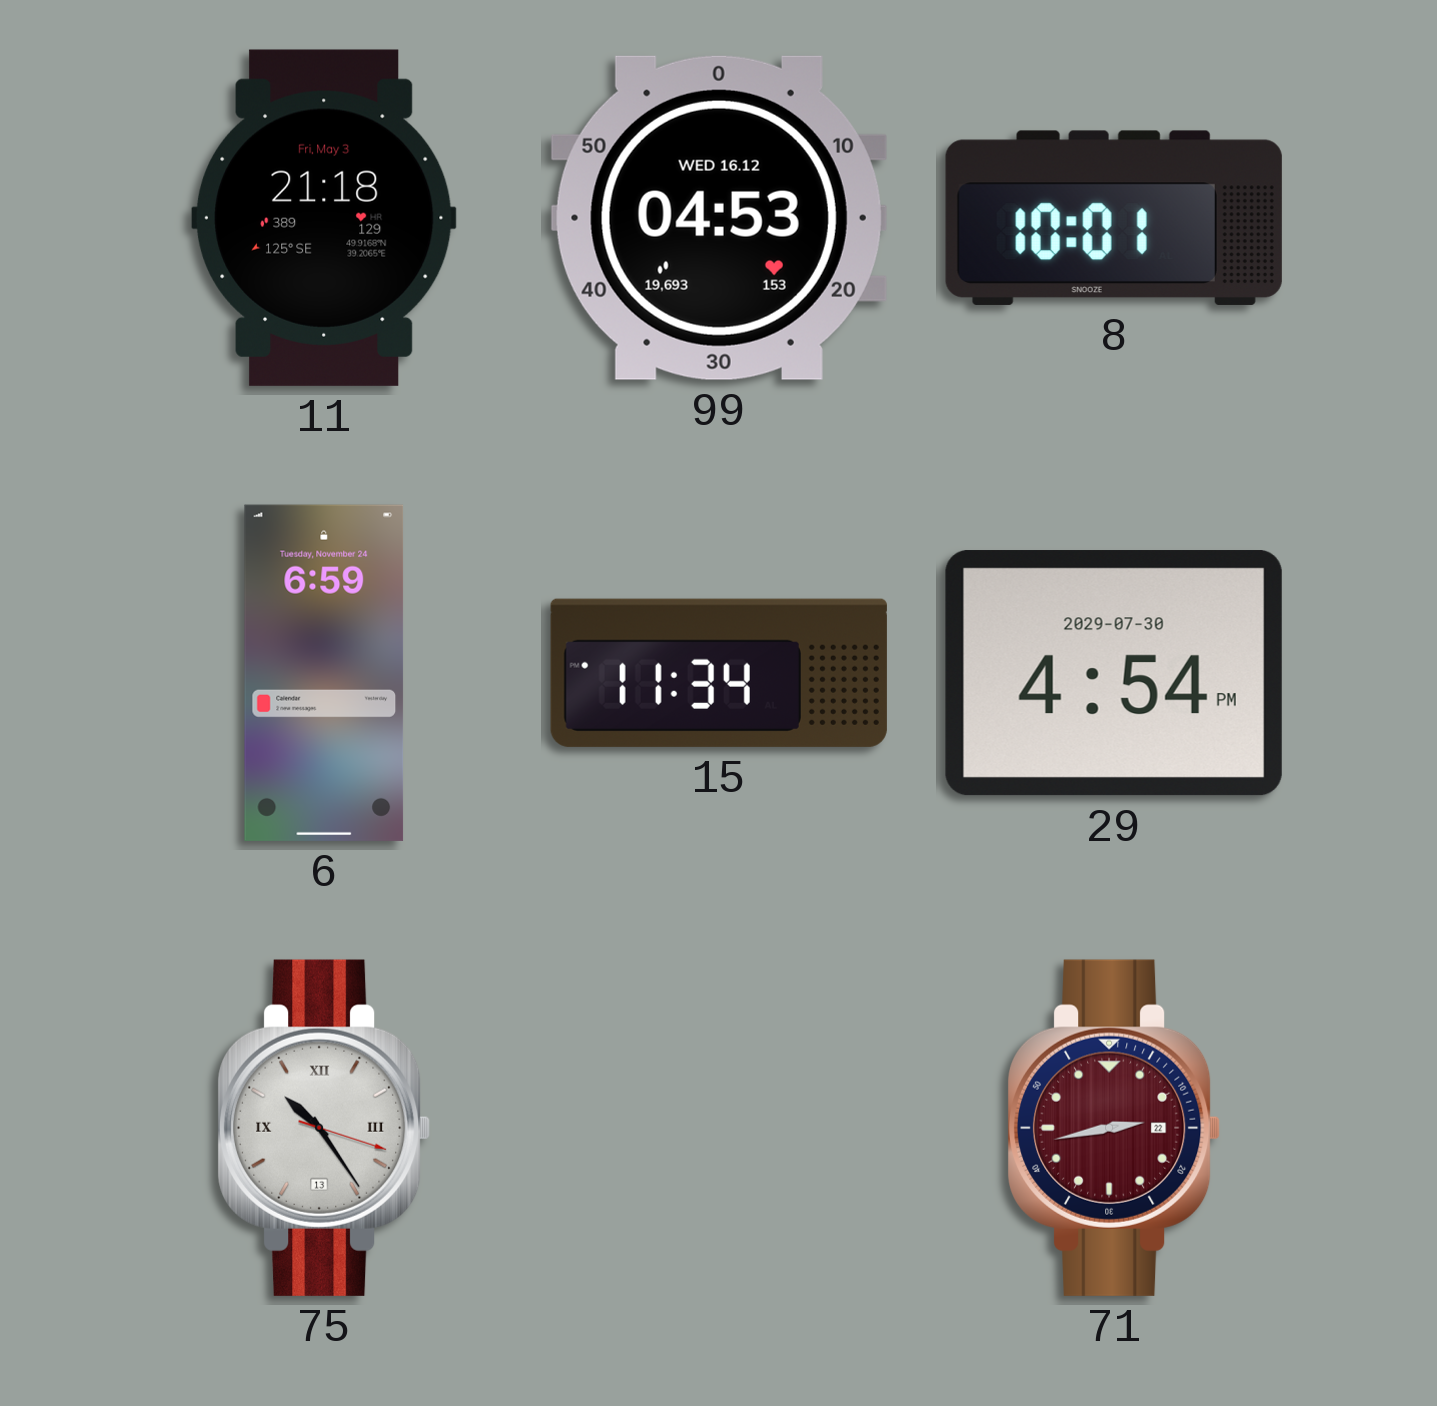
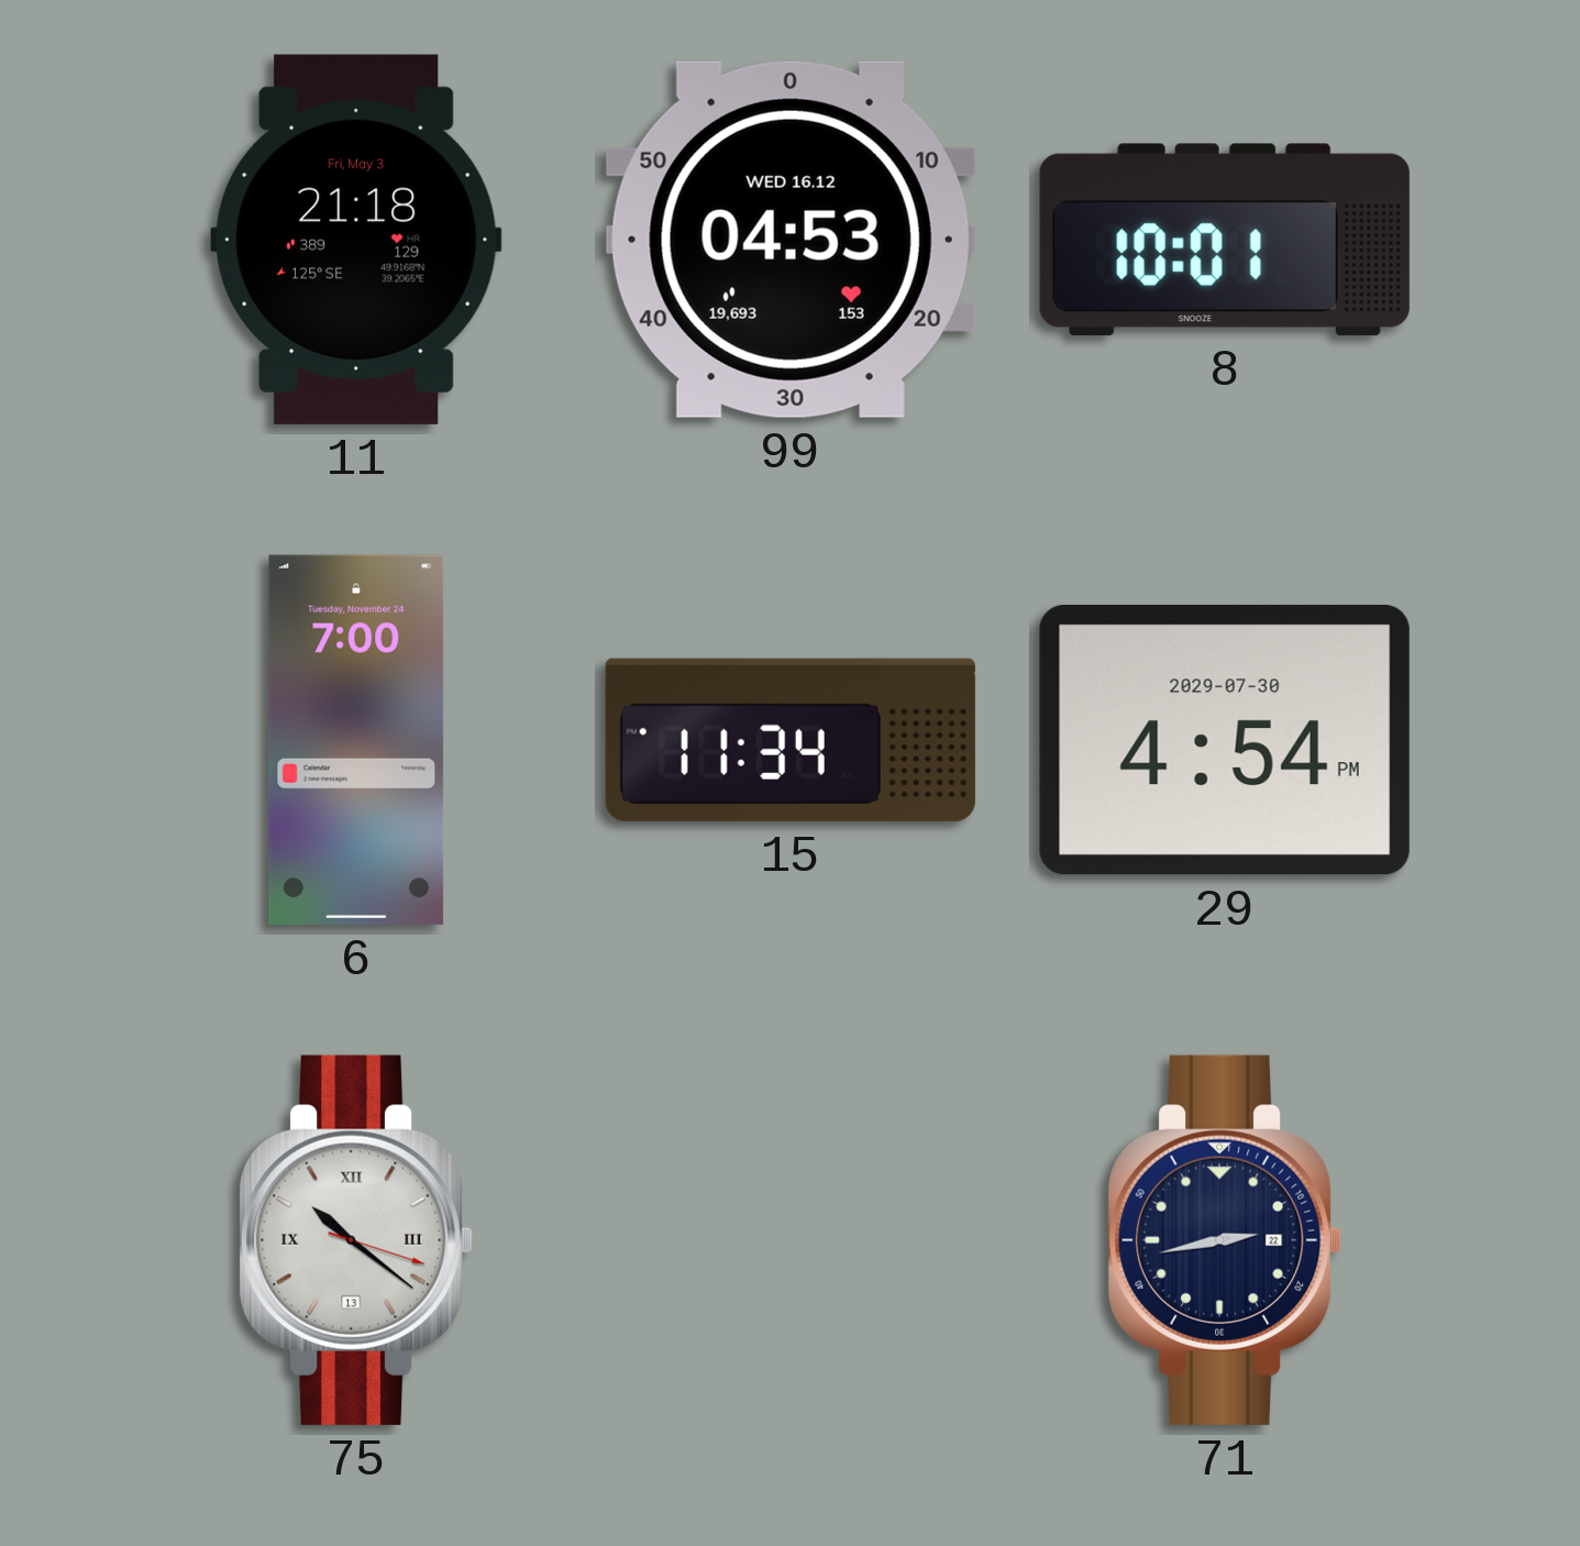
6: 6:59 -> 7:00 (356, 740)
75: 10:24 -> 10:21 (356, 1240)
71 dial: burgundy -> navy (1225, 1240)
